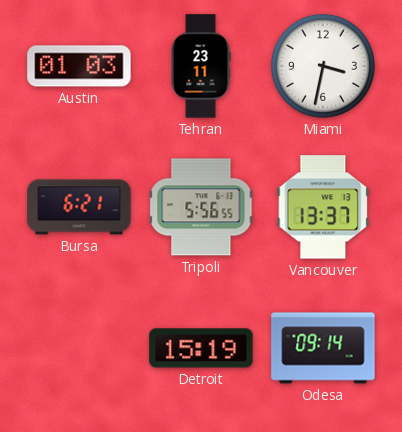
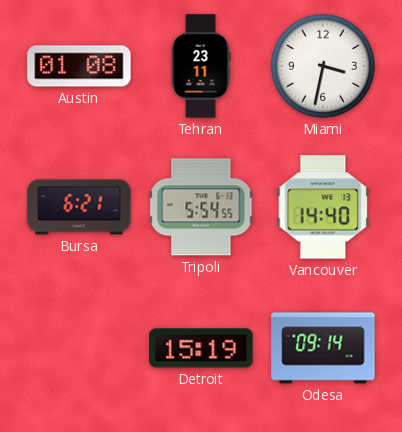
Austin: 01:03 -> 01:08 (79, 66)
Tripoli: 5:56 -> 5:54 (201, 207)
Vancouver: 13:37 -> 14:40 (323, 207)
